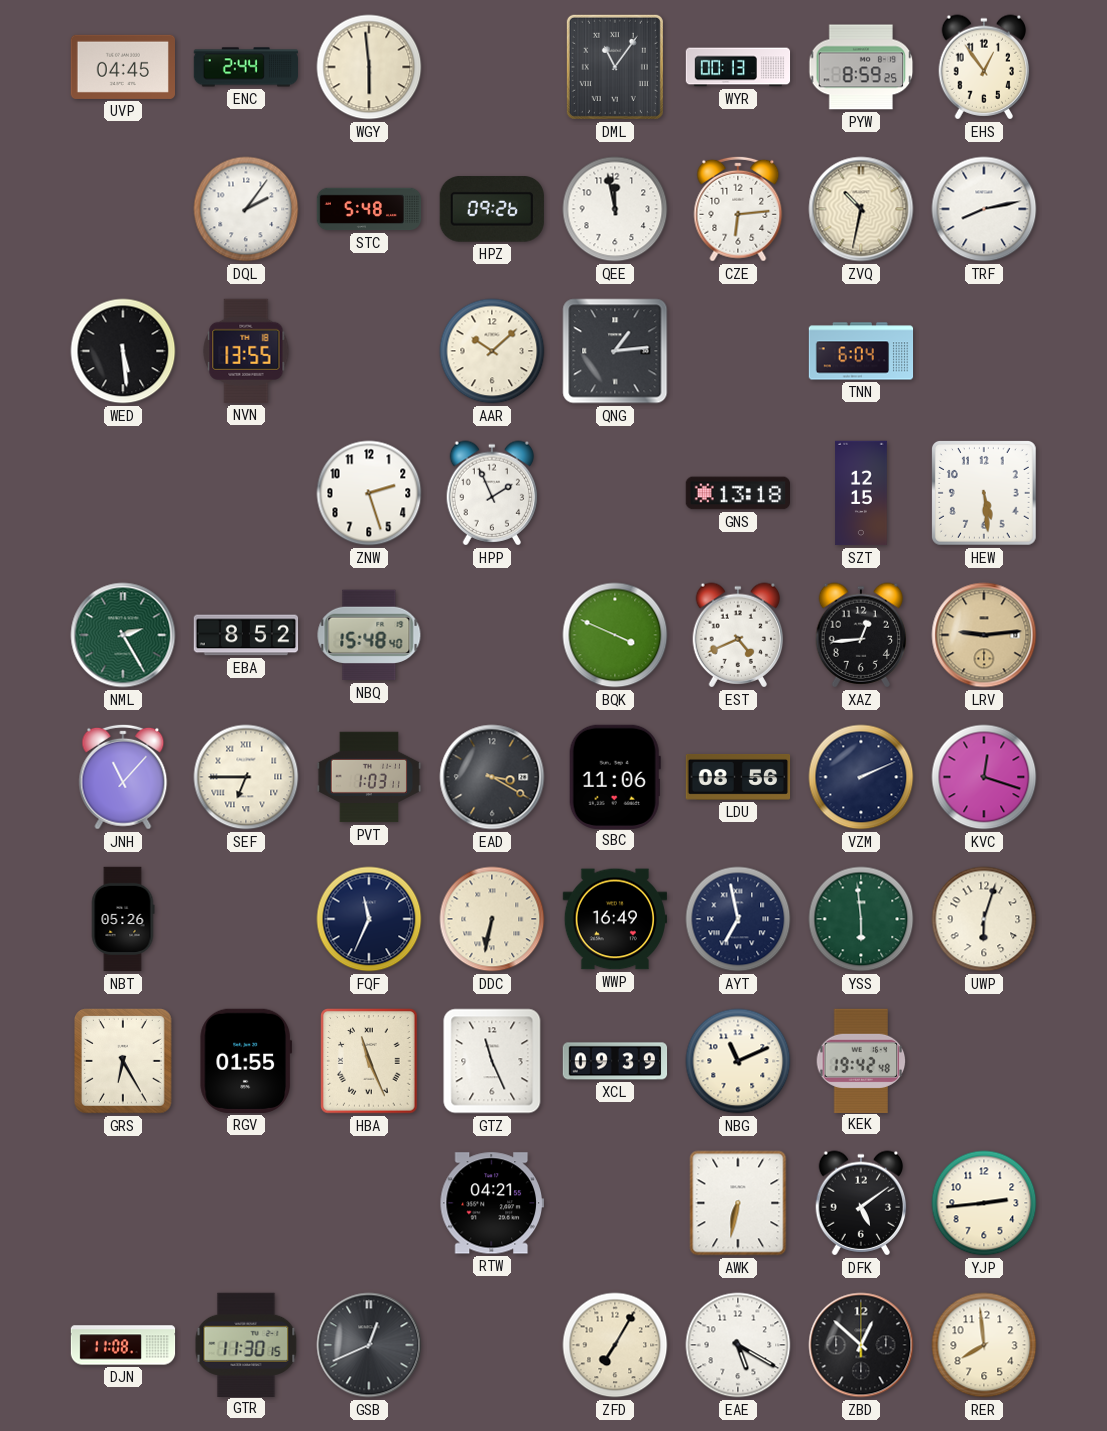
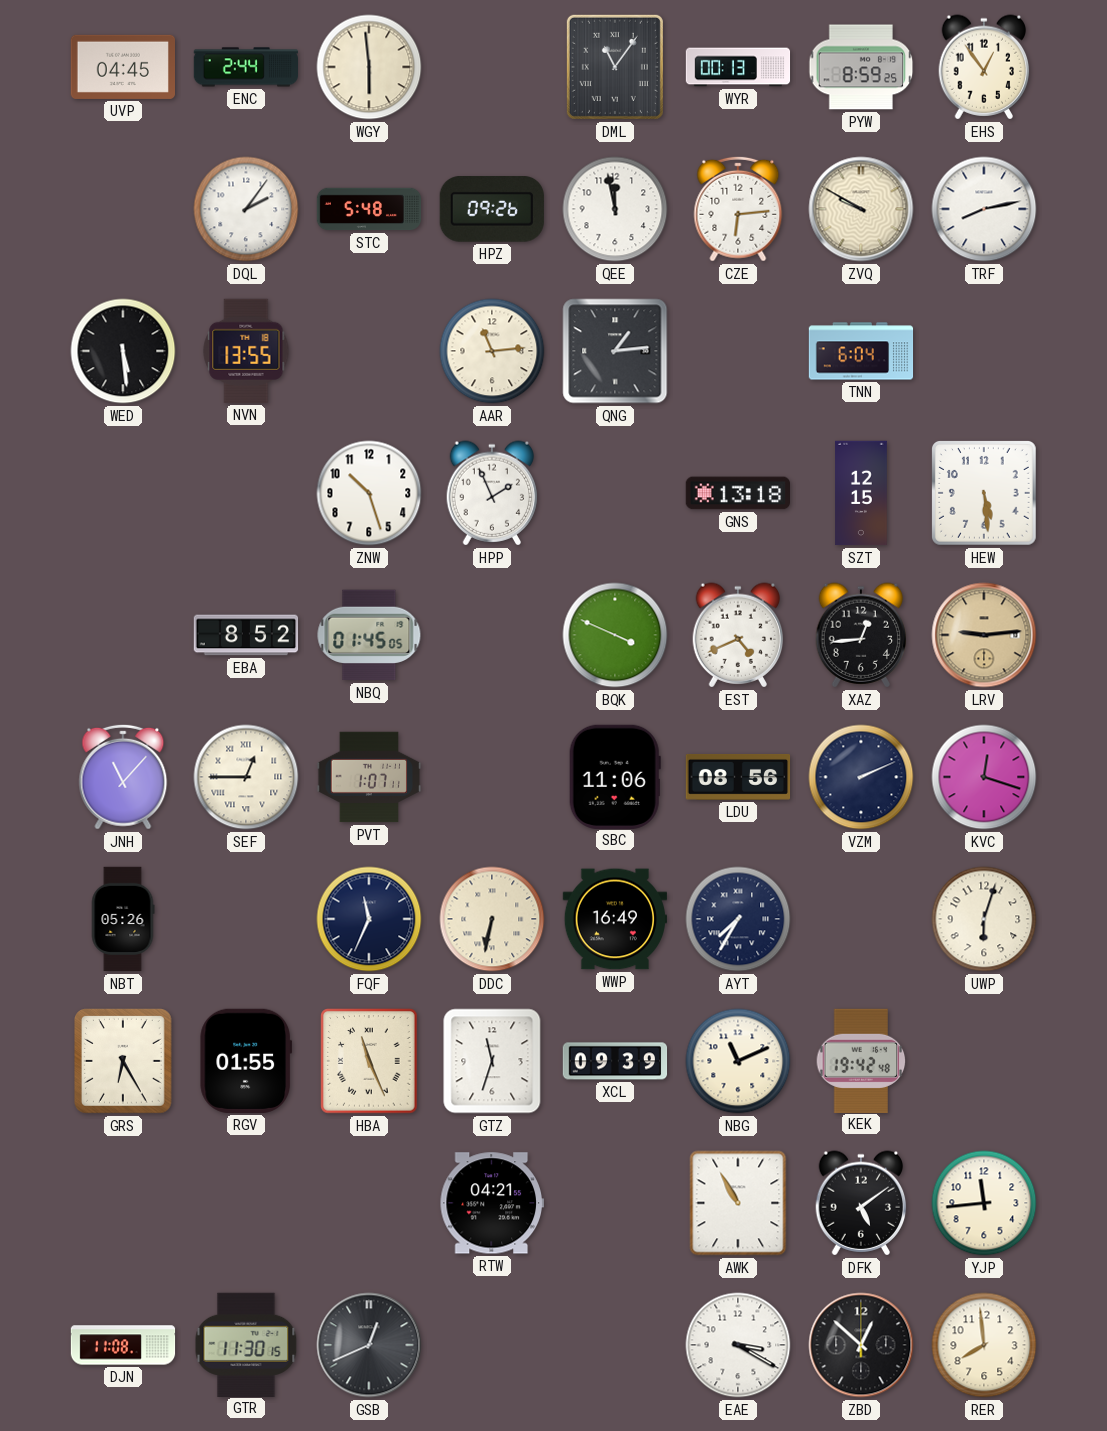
ZVQ: 10:32 -> 9:50 (861, 209)
AAR: 10:08 -> 11:14 (492, 351)
ZNW: 2:27 -> 10:27 (369, 493)
NML: 2:25 -> none (123, 635)
NBQ: 15:48 -> 01:45 (369, 635)
SEF: 6:45 -> 12:45 (246, 777)
PVT: 1:03 -> 1:07 (369, 777)
EAD: 3:20 -> none (492, 777)
AYT: 6:58 -> 7:35 (738, 919)
YSS: 5:59 -> none (861, 919)
GTZ: 11:26 -> 11:33 (492, 1061)
AWK: 6:32 -> 10:55 (738, 1203)
YJP: 2:44 -> 11:44 (984, 1203)
ZFD: 7:05 -> none (615, 1345)
EAE: 5:20 -> 3:20 (738, 1345)
